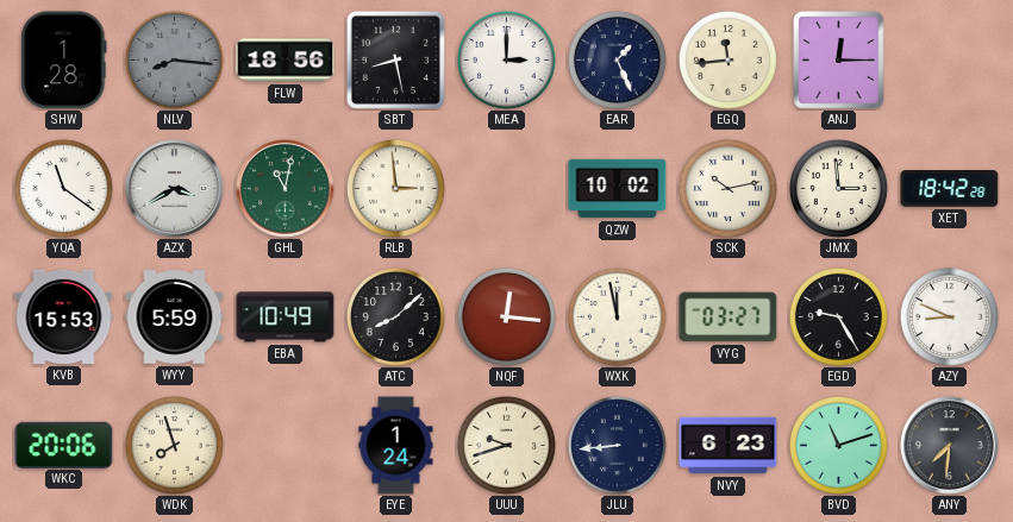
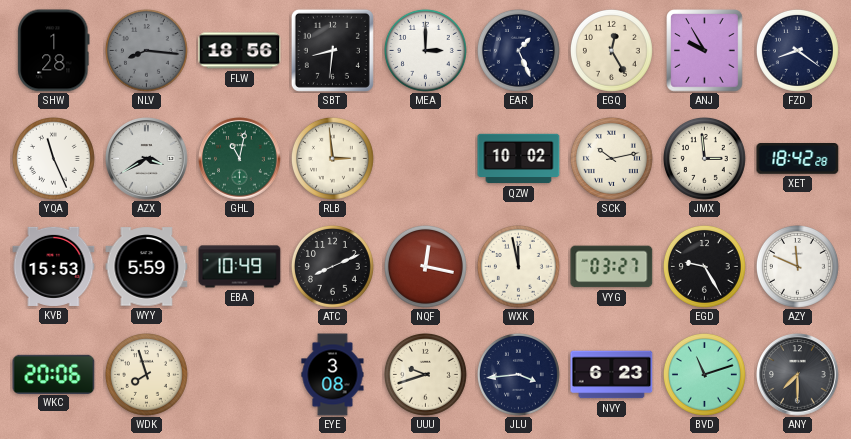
SBT: 8:28 -> 8:31 (332, 50)
EGQ: 11:44 -> 12:25 (611, 50)
ANJ: 12:15 -> 9:55 (705, 51)
FZD: none -> 8:21 (797, 50)
YQA: 11:21 -> 11:26 (53, 158)
ATC: 8:08 -> 8:11 (332, 266)
NQF: 12:16 -> 12:17 (425, 266)
AZY: 8:49 -> 11:49 (797, 266)
EYE: 1:24 -> 3:08 (333, 375)
JLU: 8:44 -> 3:44 (518, 374)
ANY: 7:31 -> 7:30 (798, 375)
